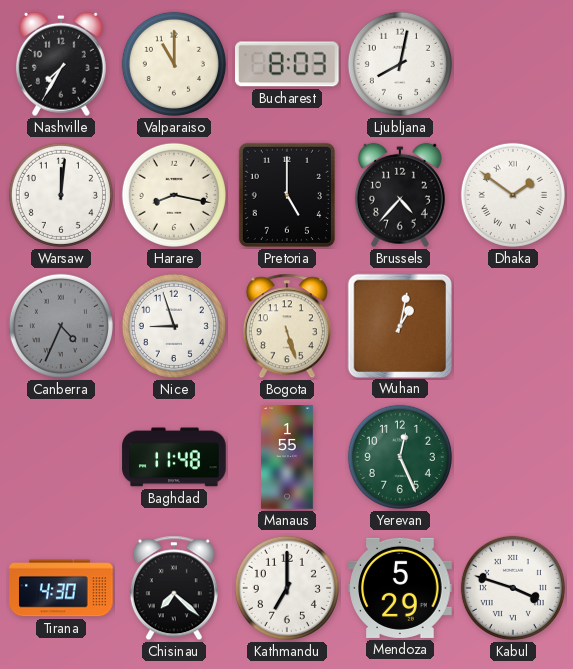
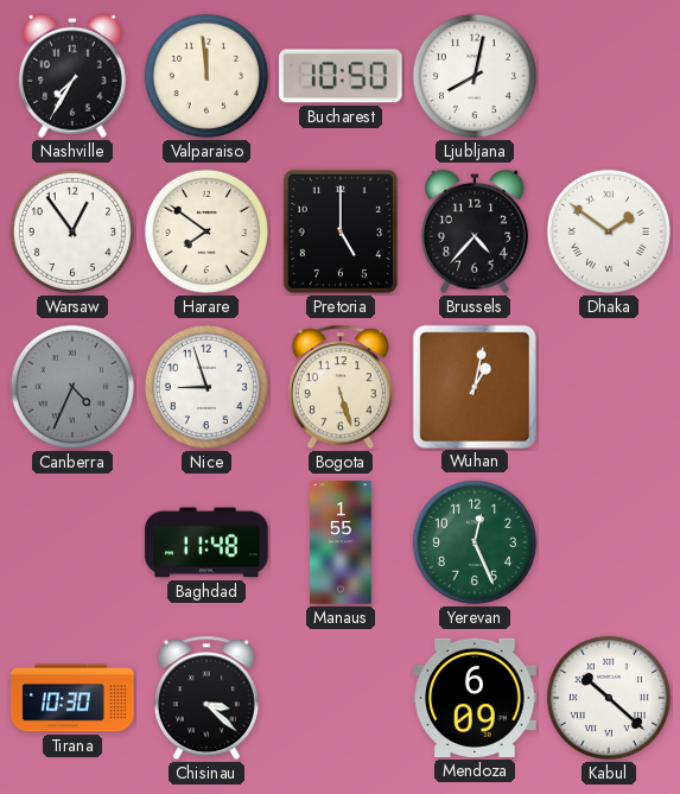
Valparaiso: 11:00 -> 11:59 (206, 76)
Bucharest: 8:03 -> 10:50 (342, 76)
Warsaw: 12:01 -> 12:54 (72, 231)
Harare: 8:17 -> 7:51 (206, 231)
Tirana: 4:30 -> 10:30 (72, 698)
Chisinau: 7:22 -> 3:22 (206, 698)
Kathmandu: 7:00 -> none (287, 588)
Mendoza: 5:29 -> 6:09 (475, 698)
Kabul: 3:48 -> 10:22 (609, 698)
